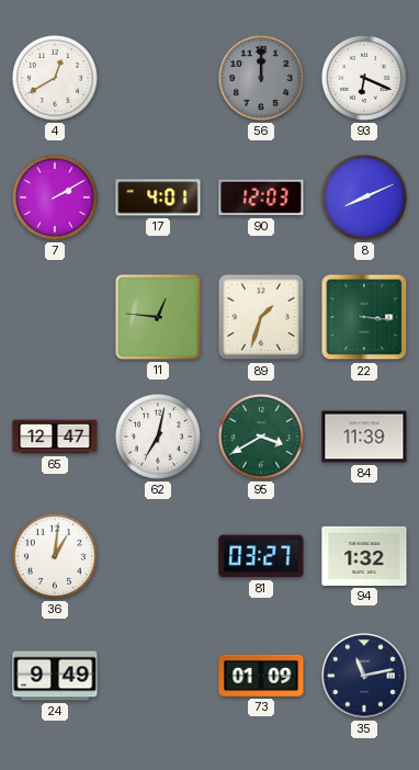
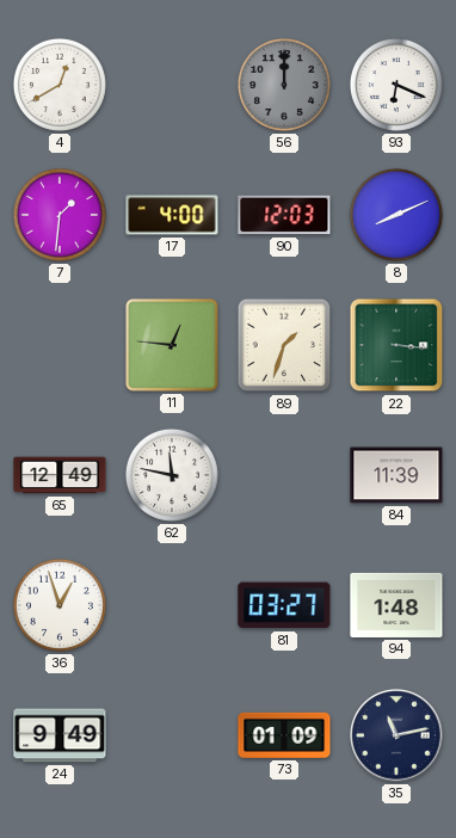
7: 2:10 -> 1:31 (60, 215)
17: 4:01 -> 4:00 (172, 215)
65: 12:47 -> 12:49 (60, 475)
62: 7:02 -> 11:47 (172, 475)
95: 3:40 -> none (261, 437)
36: 1:01 -> 12:57 (60, 605)
94: 1:32 -> 1:48 (396, 605)
